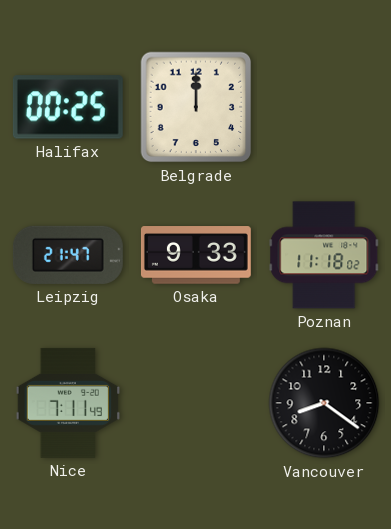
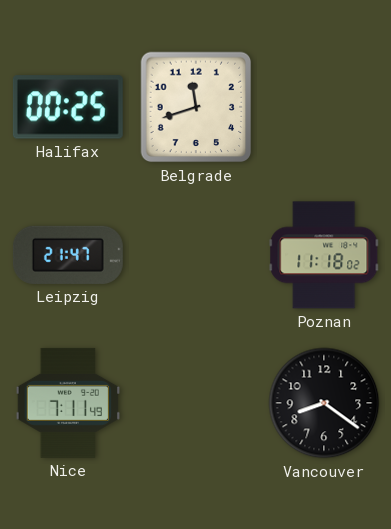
Belgrade: 12:00 -> 11:42 (196, 107)
Osaka: 9:33 -> none (196, 255)
